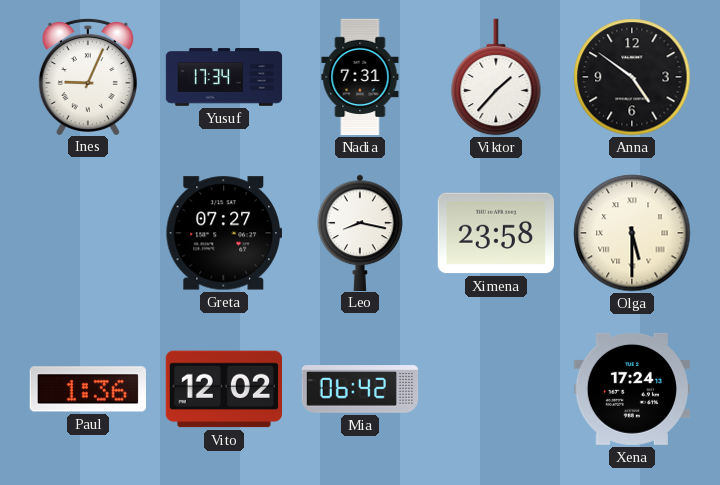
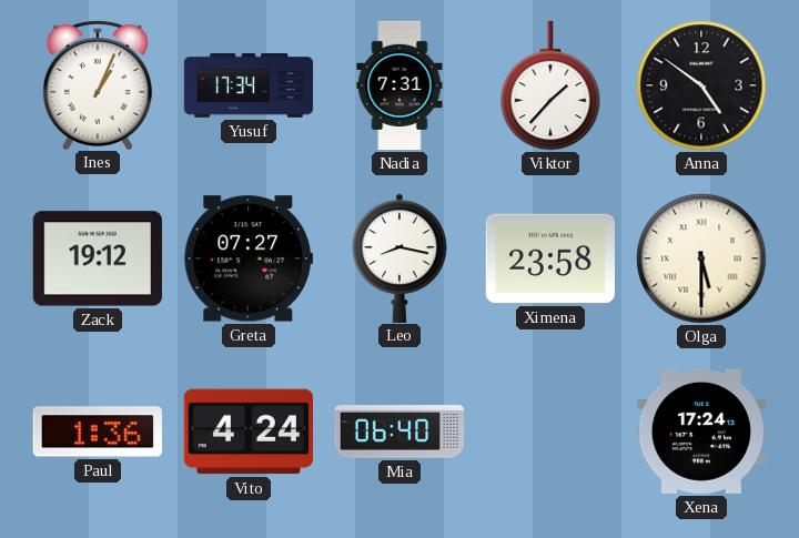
Ines: 9:04 -> 1:04 (98, 84)
Zack: none -> 19:12 (98, 258)
Vito: 12:02 -> 4:24 (247, 432)
Mia: 06:42 -> 06:40 (399, 432)
